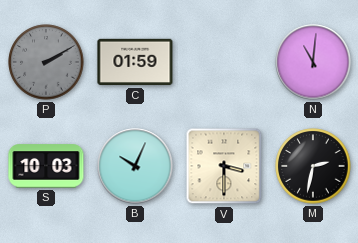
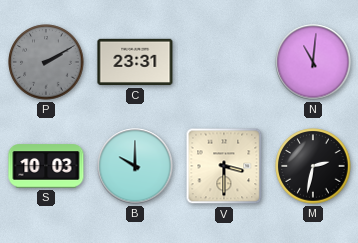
C: 01:59 -> 23:31 (135, 62)
B: 10:04 -> 10:00 (135, 166)
